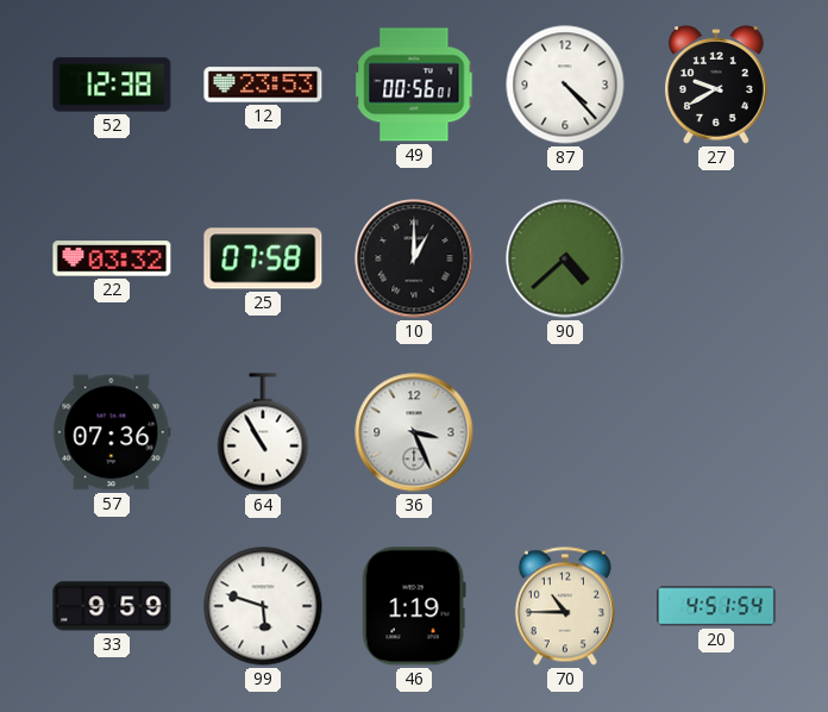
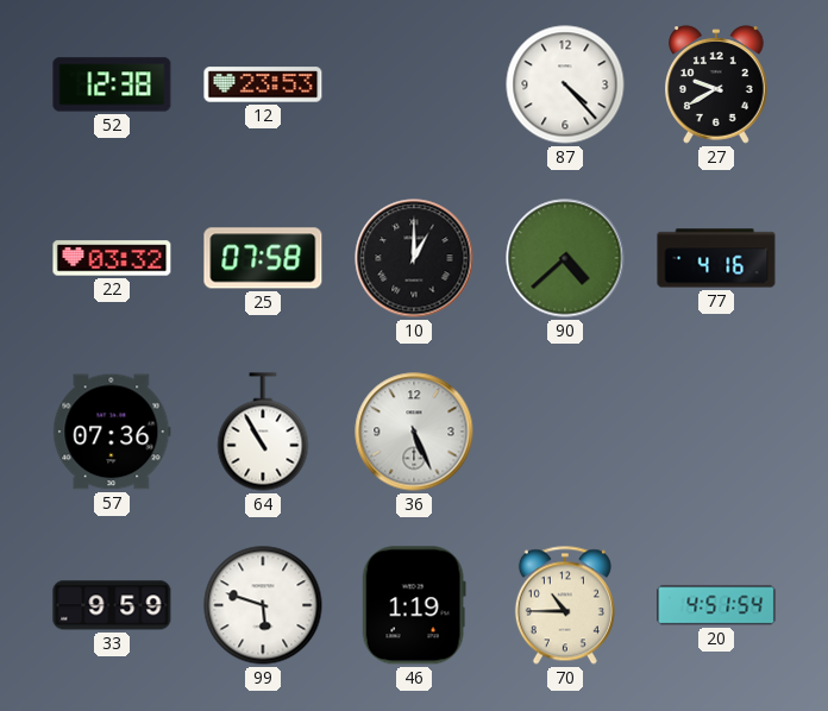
49: 00:56 -> none (414, 85)
77: none -> 4:16 (716, 258)
36: 3:26 -> 5:26 (414, 432)
